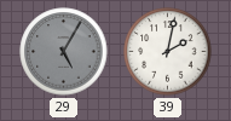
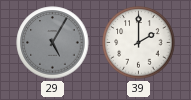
39: 2:02 -> 2:00 (139, 43)
